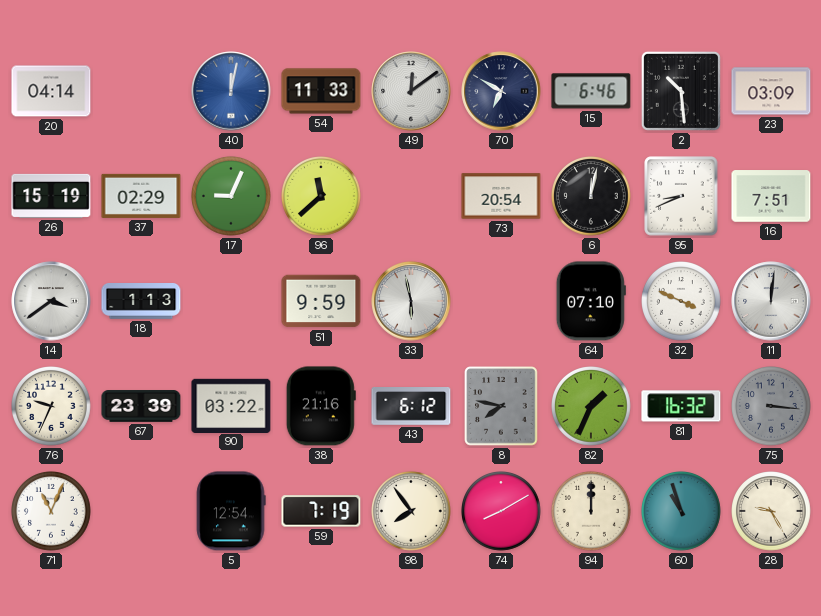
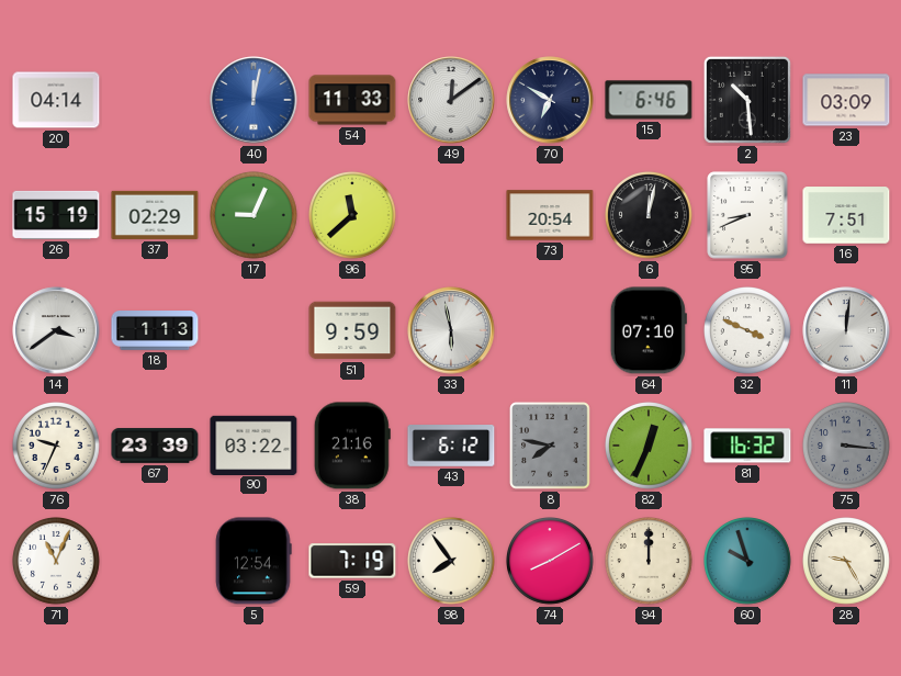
82: 1:34 -> 12:34 (650, 447)
60: 10:57 -> 9:57 (748, 562)
